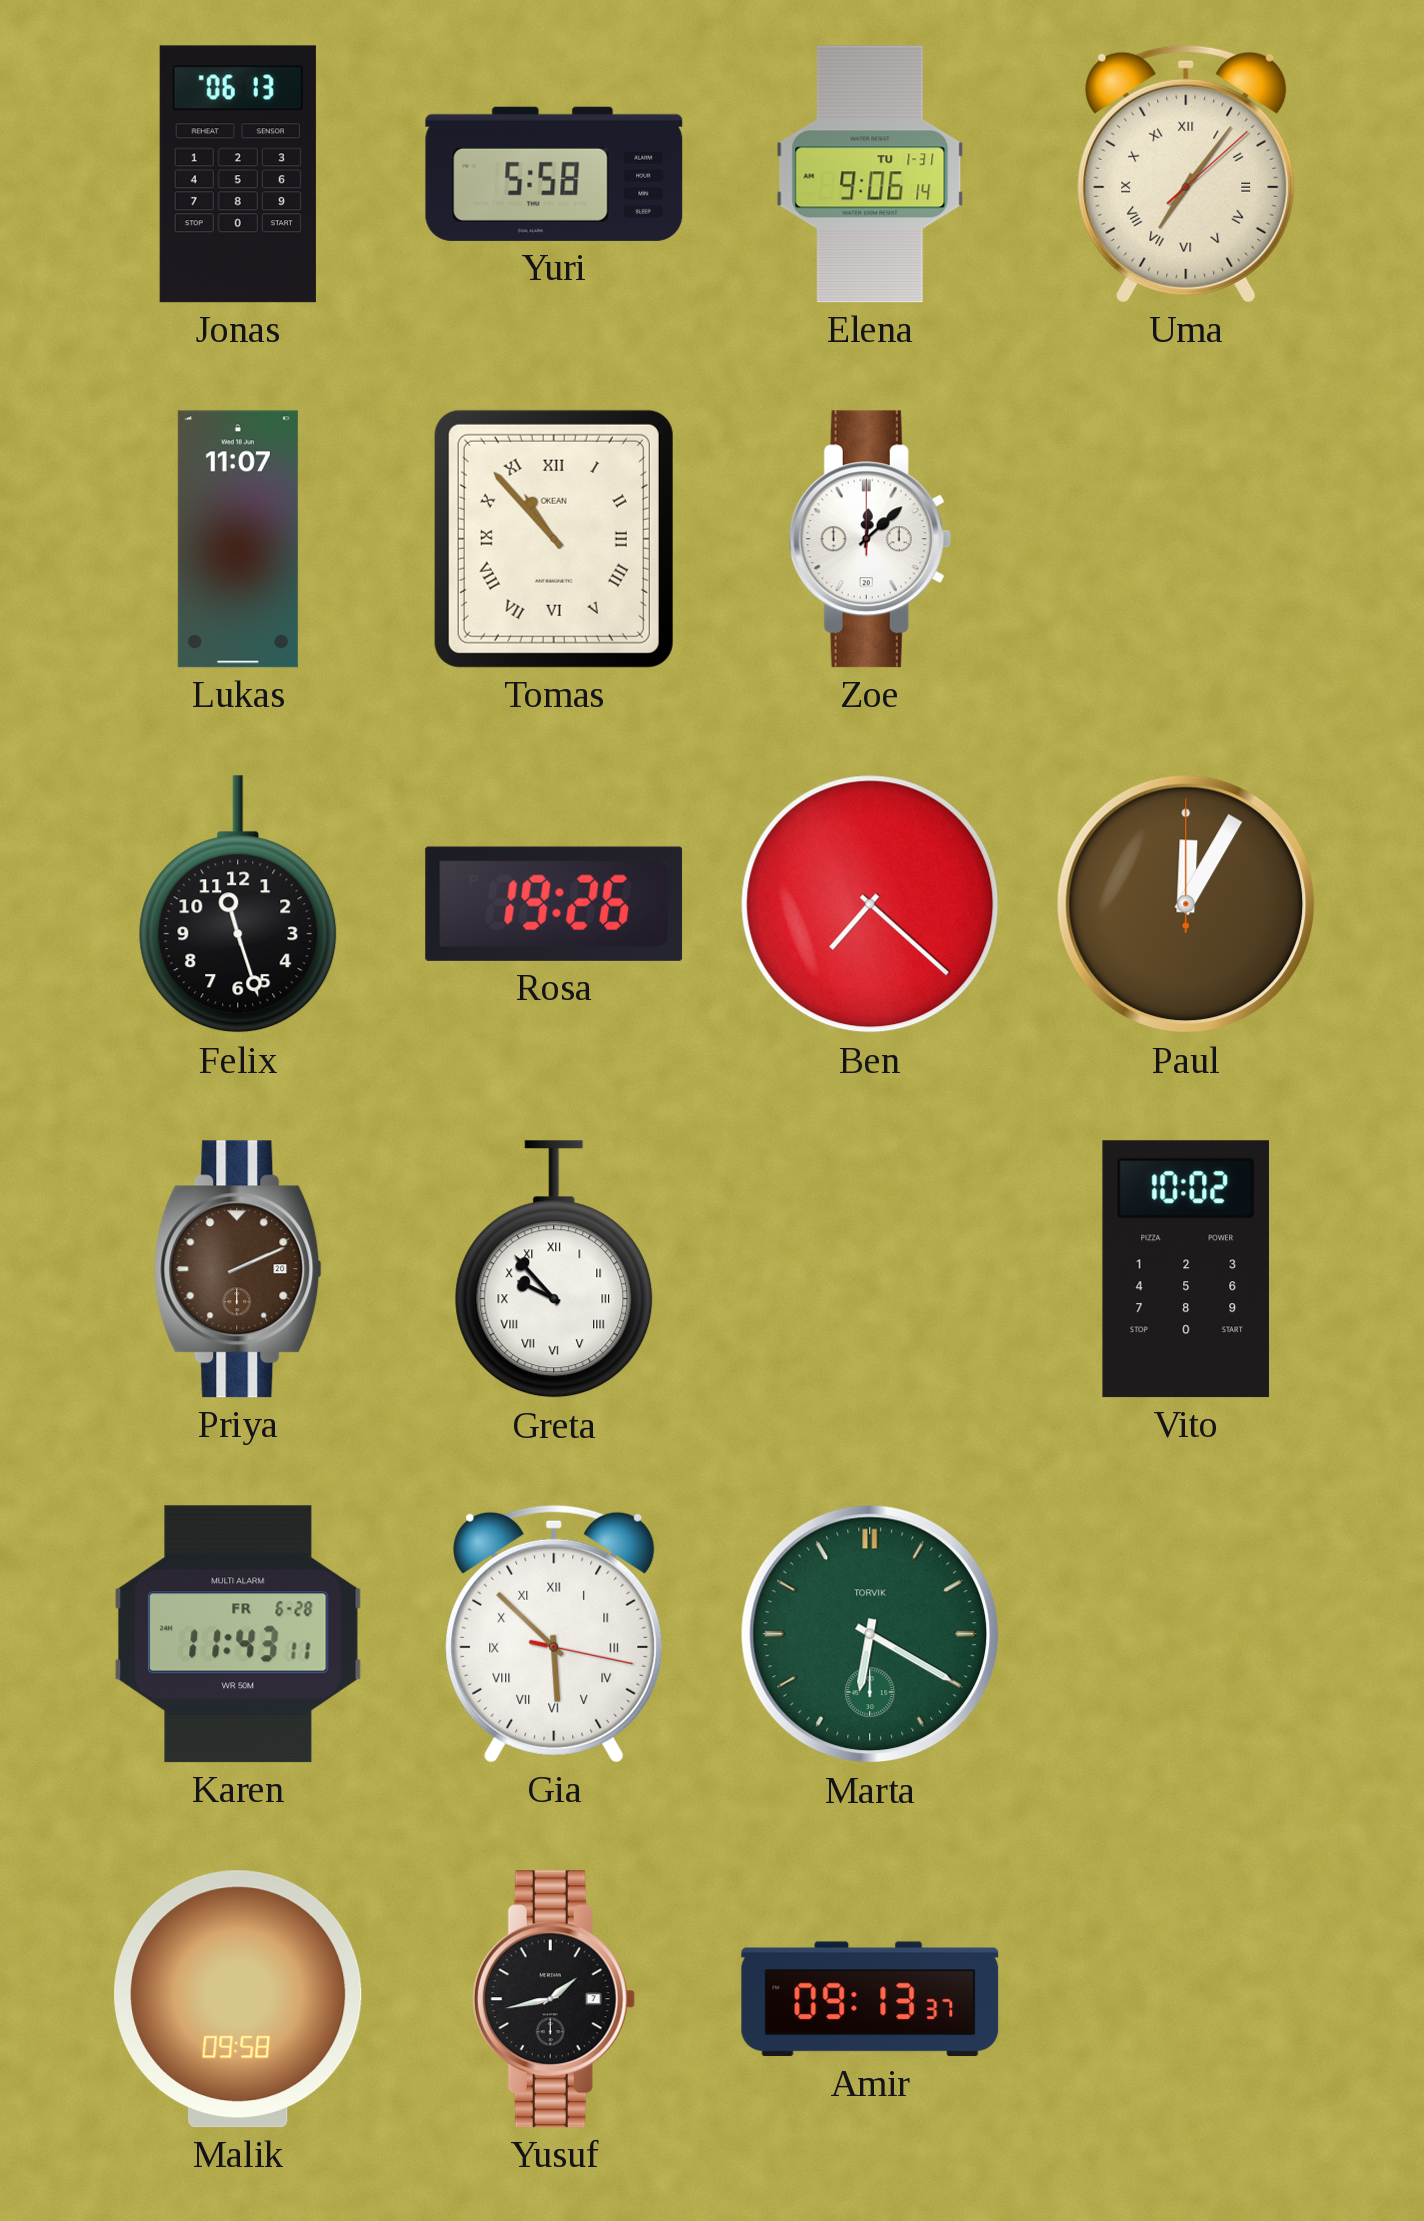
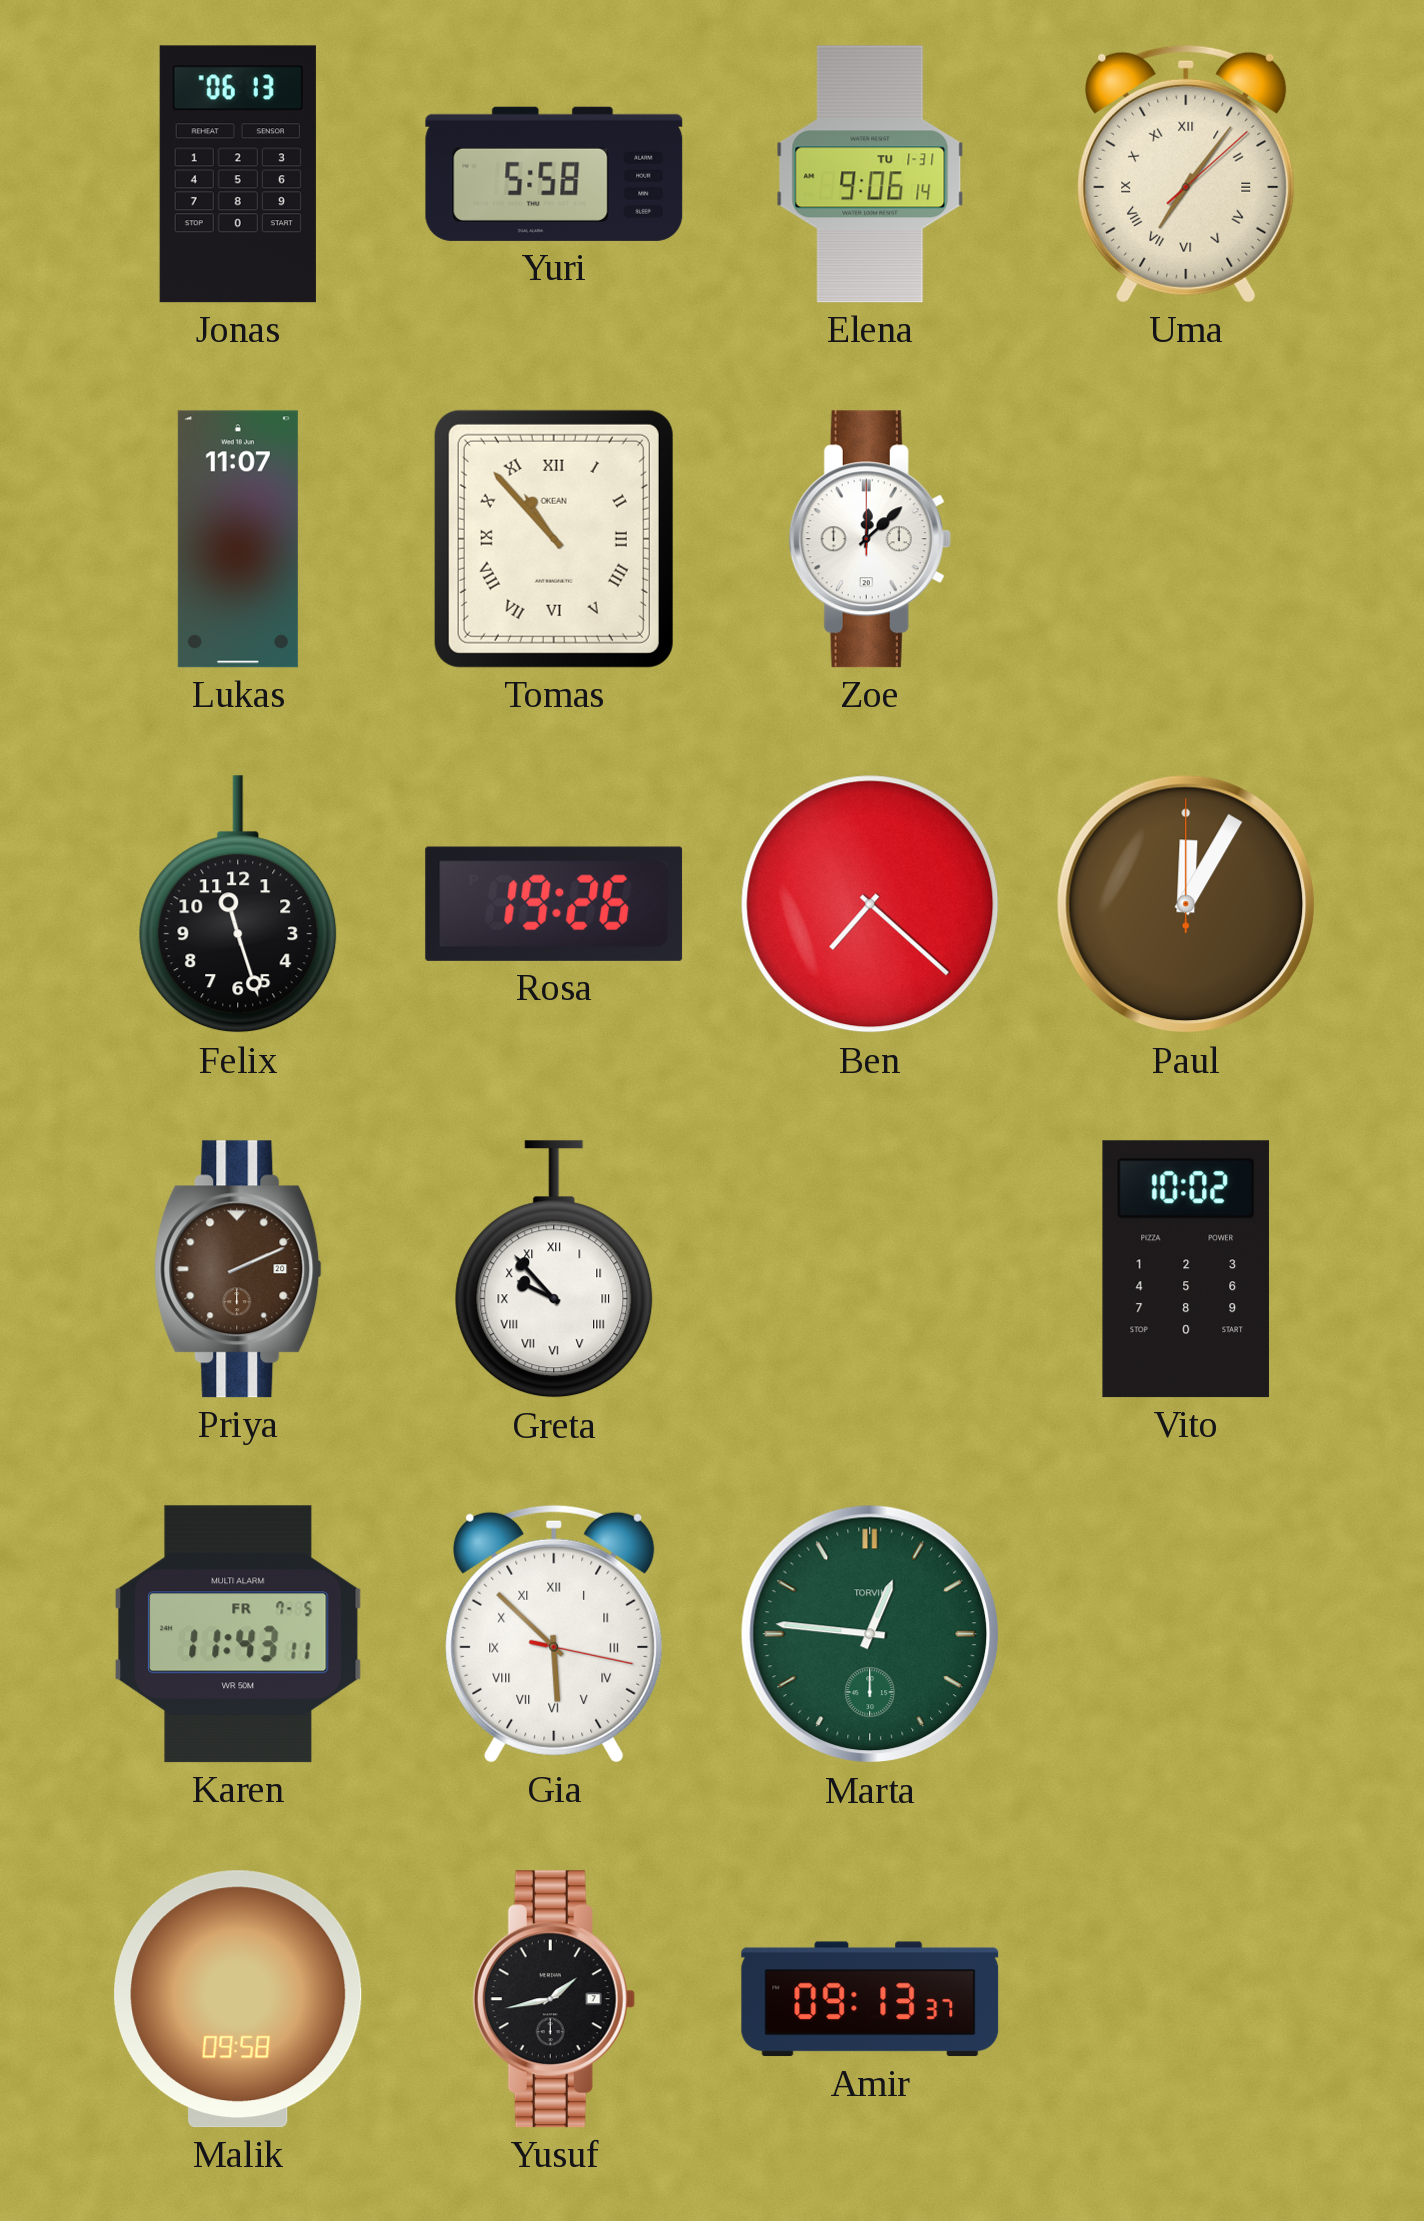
Karen date: FR 6-28 -> FR 7-5 (238, 1634)
Marta: 6:20 -> 12:46 (870, 1634)
